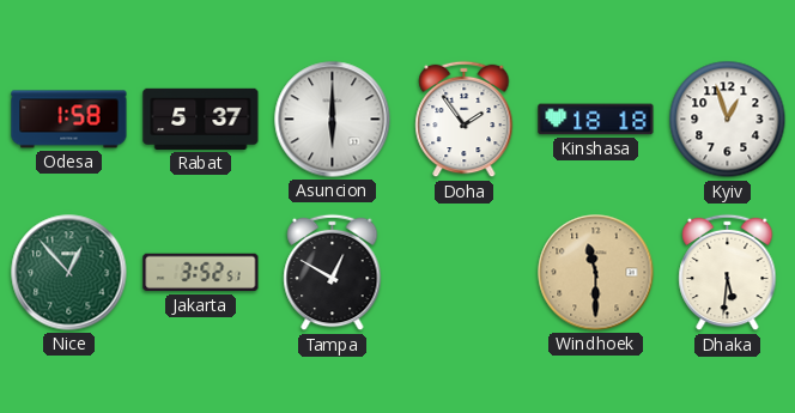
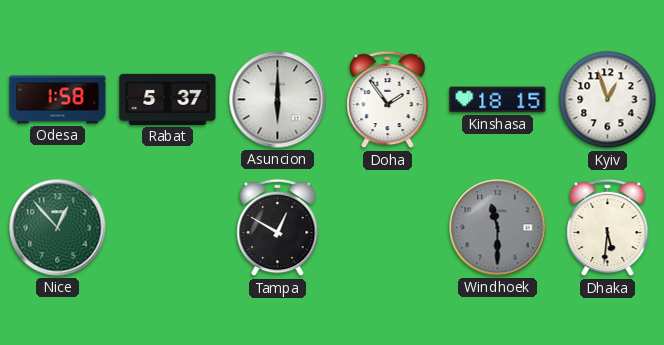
Kinshasa: 18:18 -> 18:15 (498, 100)
Jakarta: 3:52 -> none (201, 273)
Windhoek dial: champagne -> grey (498, 228)
